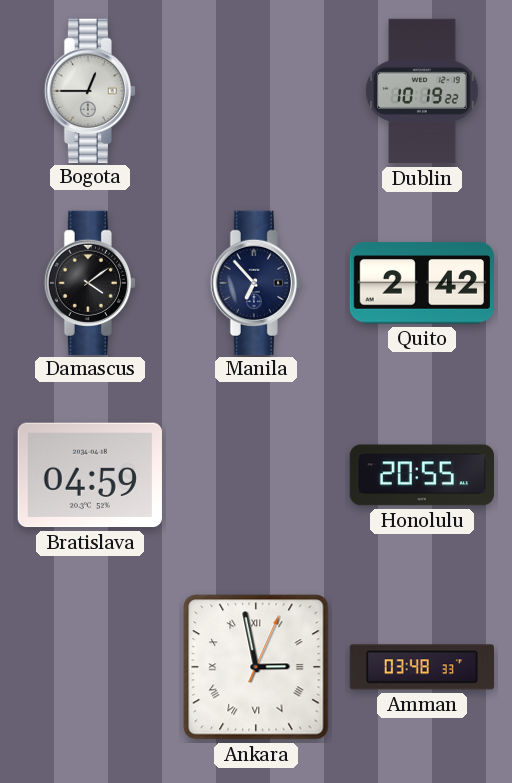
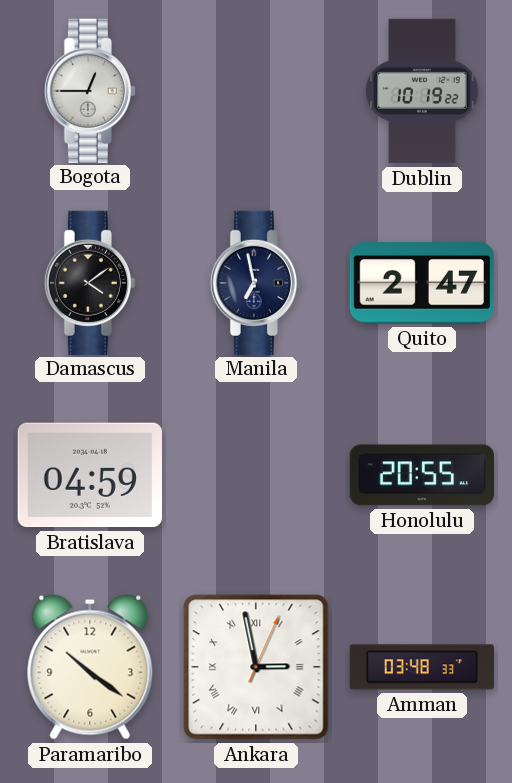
Manila: 6:53 -> 6:58 (255, 282)
Quito: 2:42 -> 2:47 (421, 283)
Paramaribo: none -> 10:21 (90, 667)
